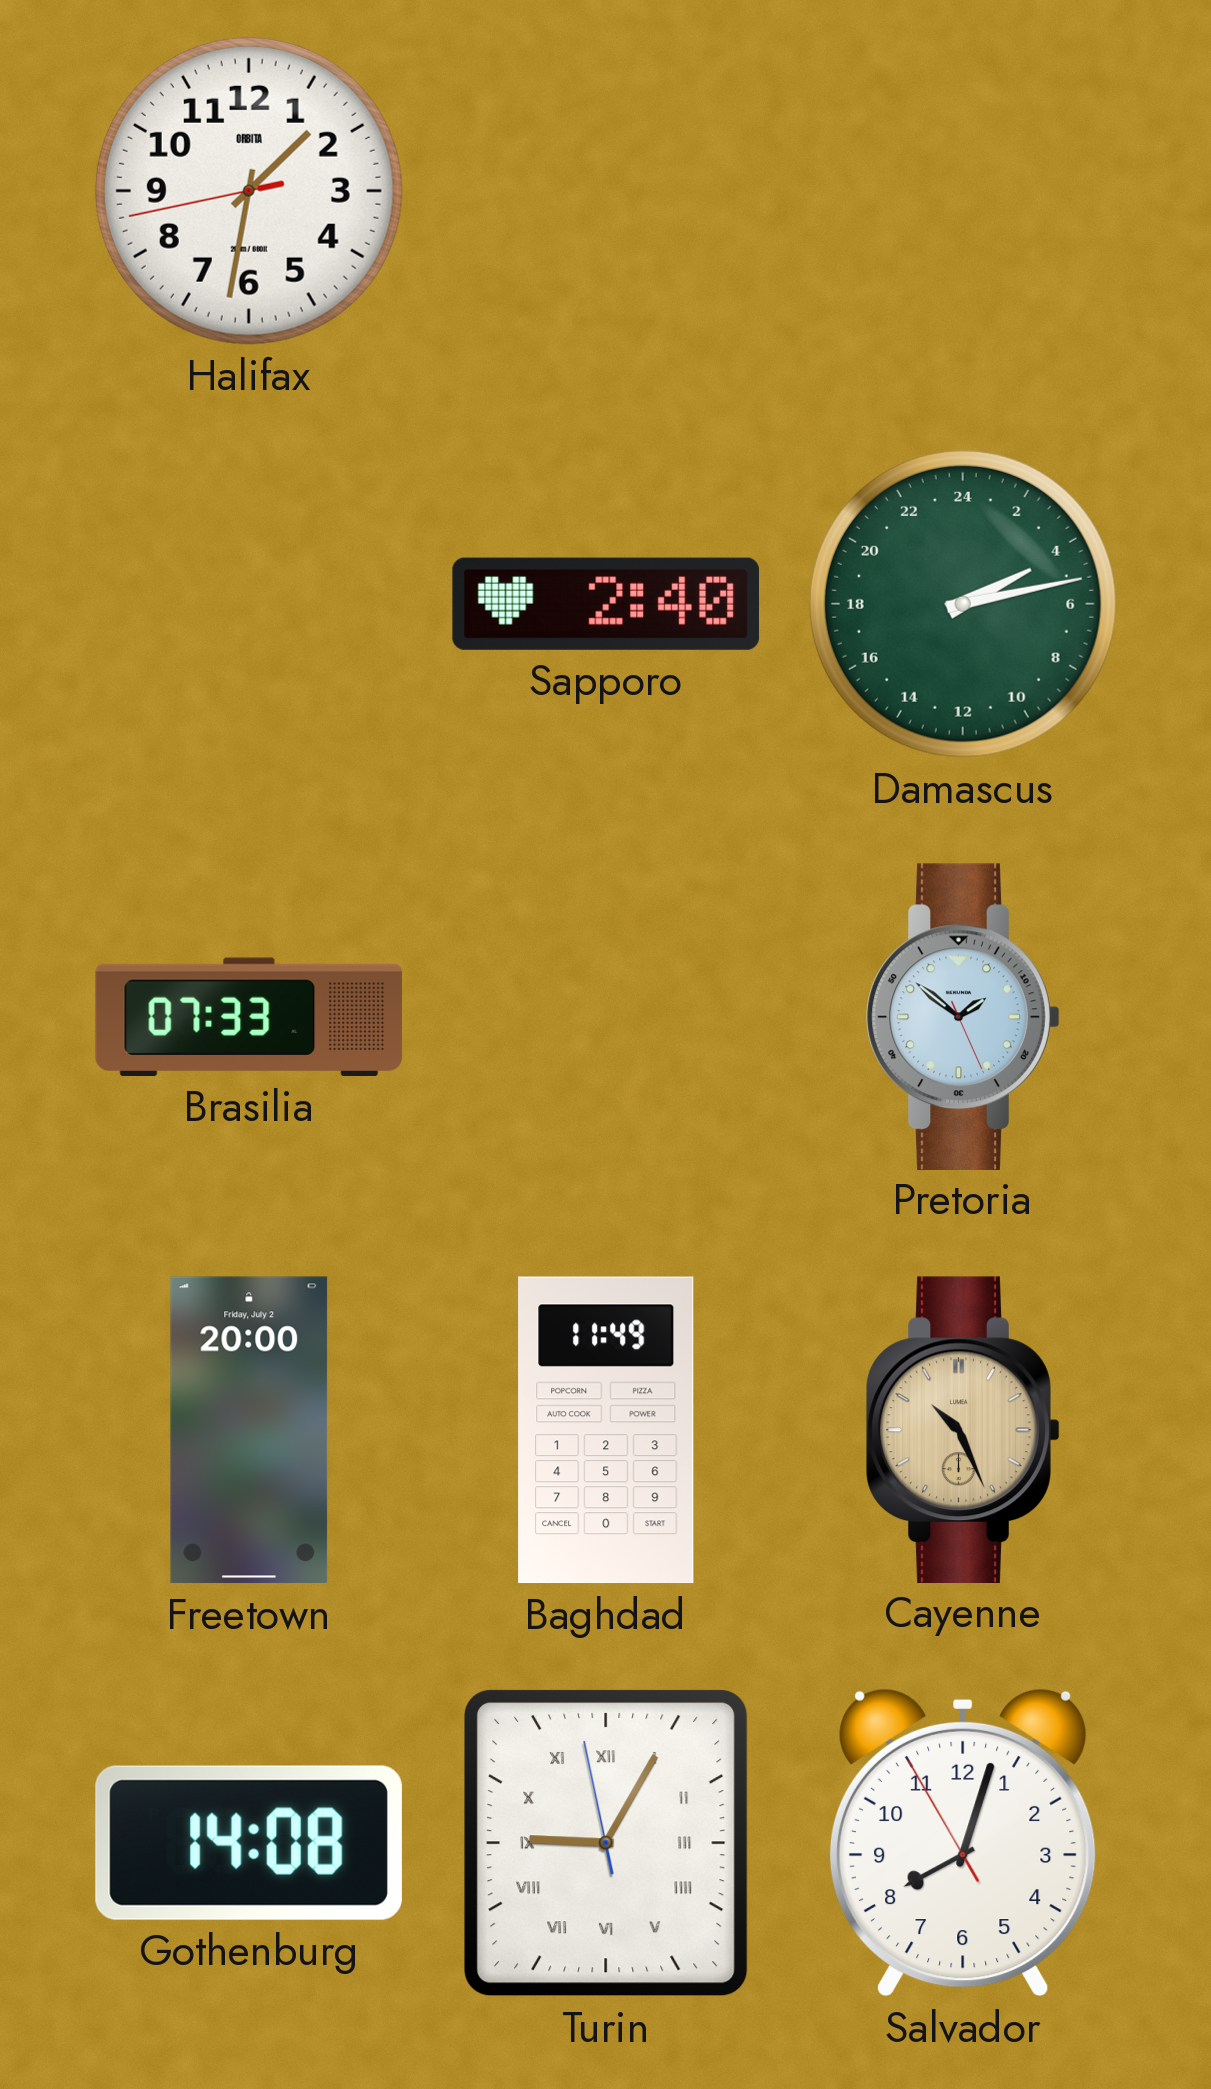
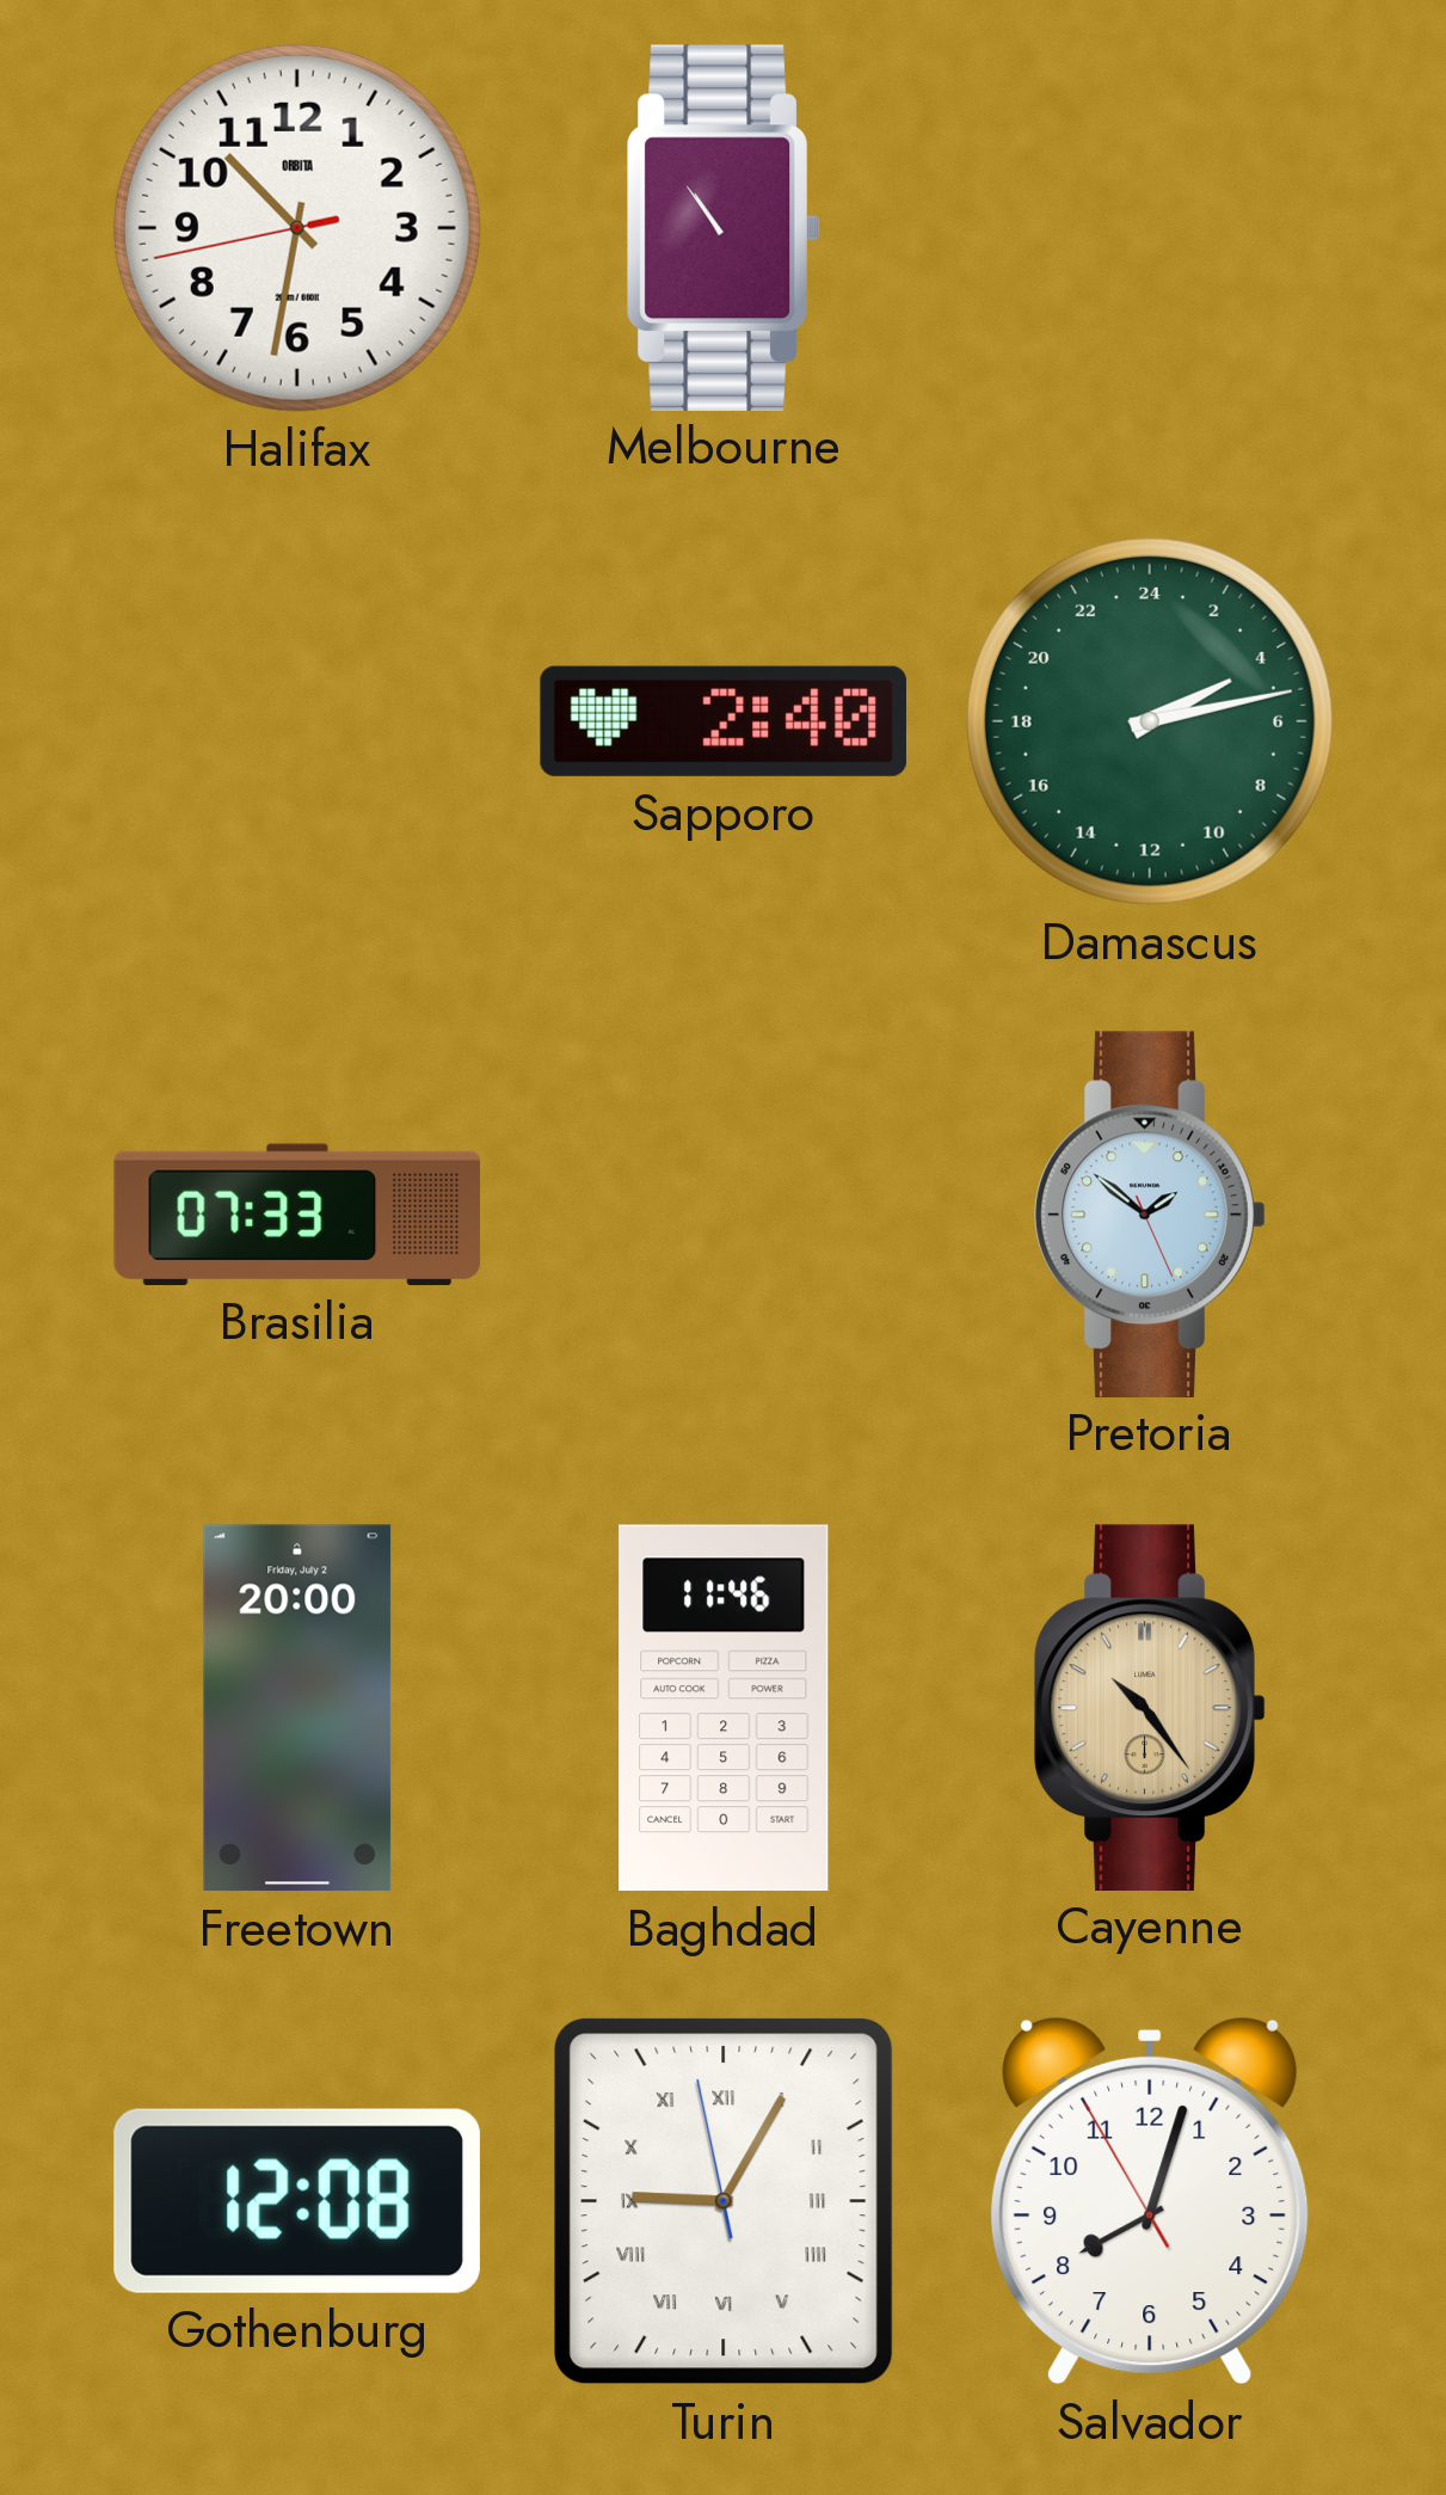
Halifax: 1:31 -> 10:31 (297, 228)
Melbourne: none -> 10:54 (722, 227)
Baghdad: 11:49 -> 11:46 (724, 1708)
Cayenne: 10:26 -> 10:24 (1150, 1707)
Gothenburg: 14:08 -> 12:08 (297, 2201)
